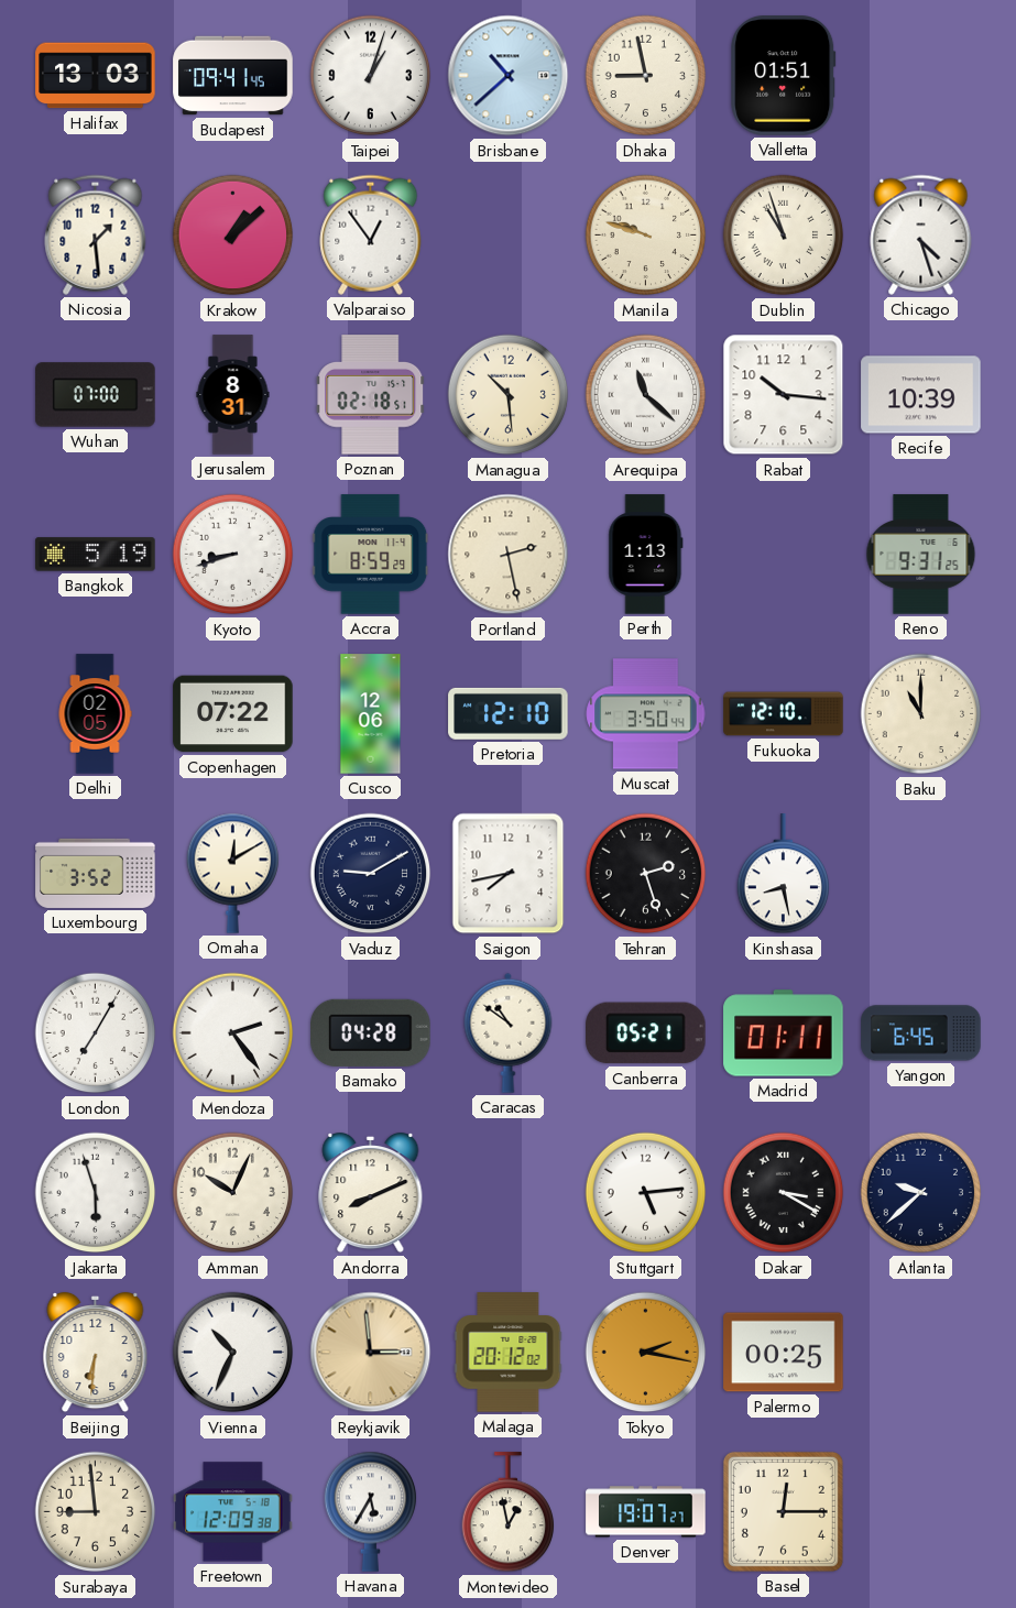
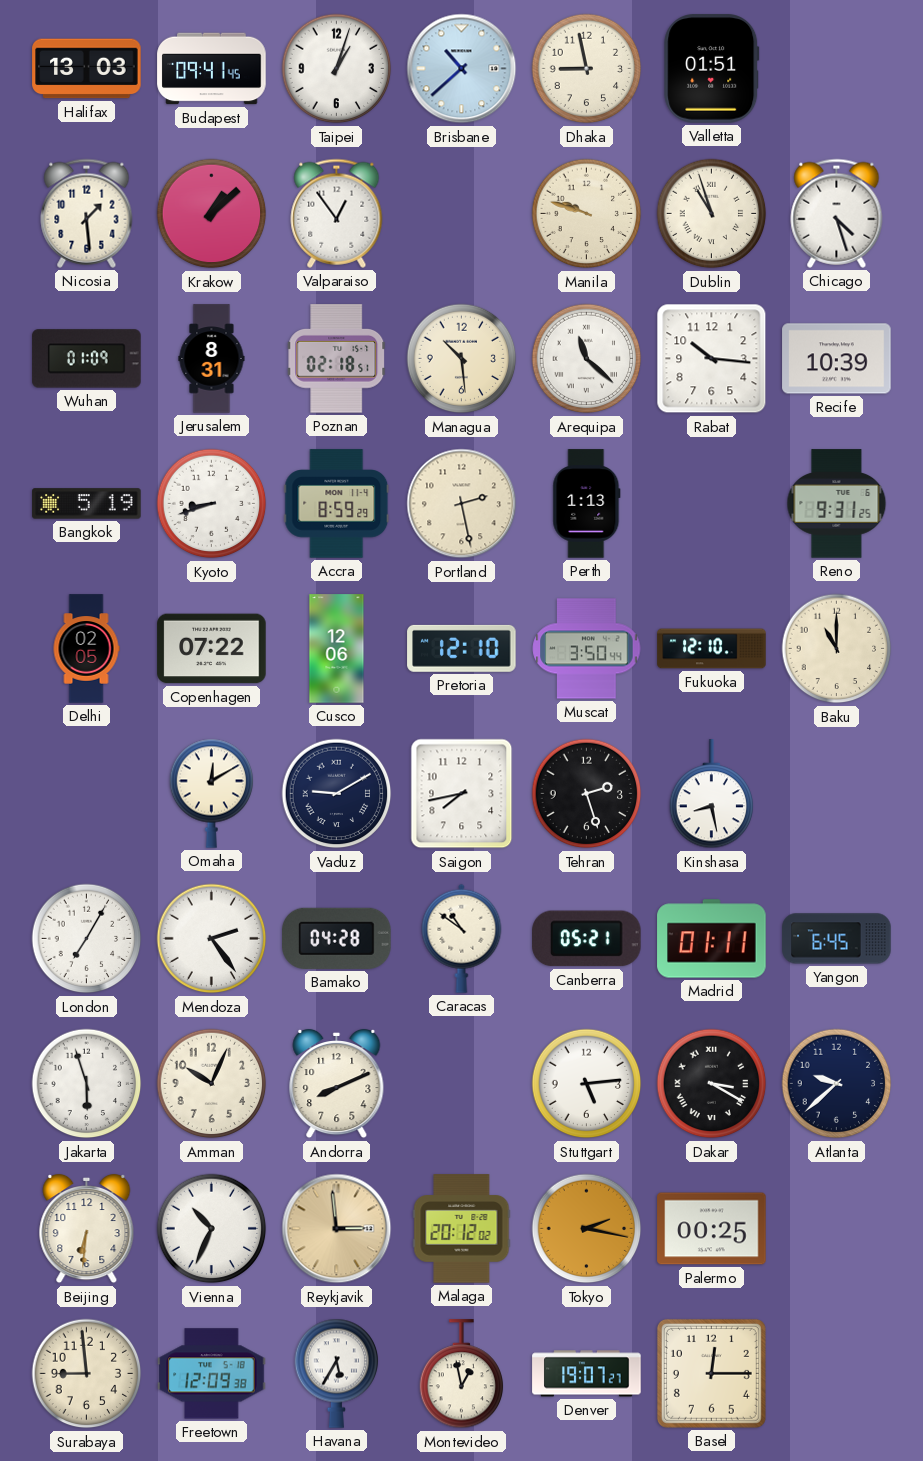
Wuhan: 07:00 -> 01:09 (87, 359)
Luxembourg: 3:52 -> none (96, 873)
